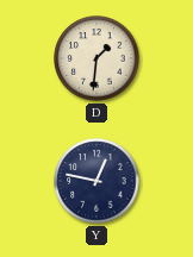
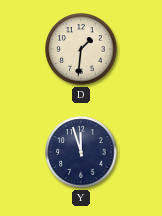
Y: 12:47 -> 11:57 (81, 152)
